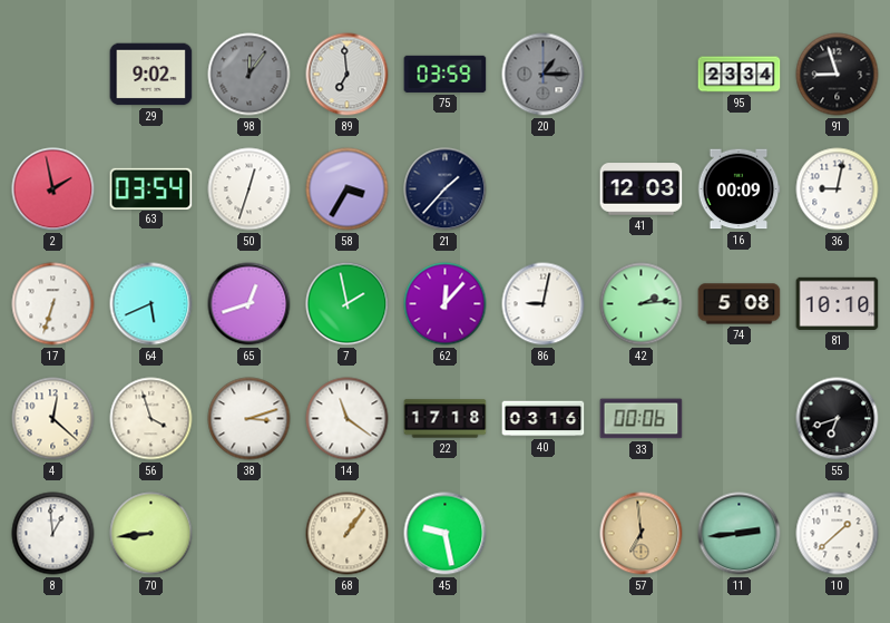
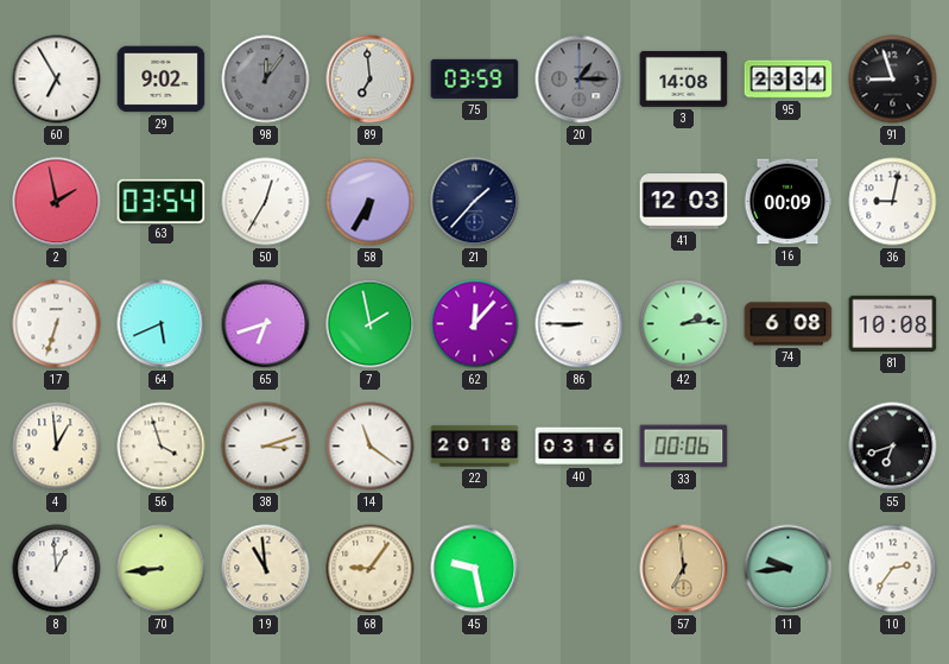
60: none -> 6:55 (57, 80)
3: none -> 14:08 (684, 78)
50: 12:33 -> 12:35 (266, 202)
58: 3:35 -> 6:35 (371, 202)
65: 12:42 -> 6:42 (266, 324)
86: 9:02 -> 8:45 (580, 324)
74: 5:08 -> 6:08 (789, 324)
81: 10:10 -> 10:08 (893, 323)
4: 12:22 -> 12:59 (57, 447)
22: 17:18 -> 20:18 (475, 447)
19: none -> 10:59 (266, 569)
68: 1:06 -> 9:06 (371, 569)
11: 2:44 -> 9:44 (789, 569)
10: 1:38 -> 2:36 (893, 569)
